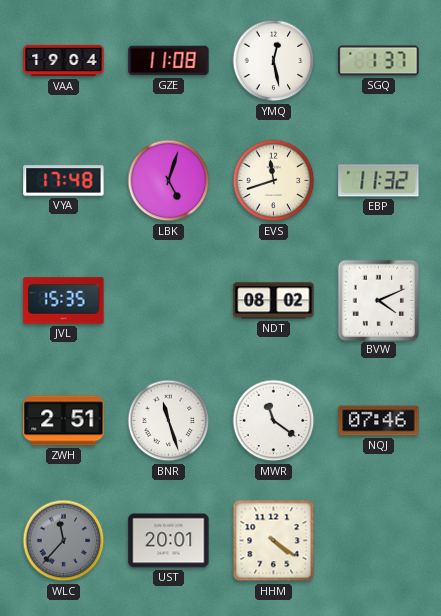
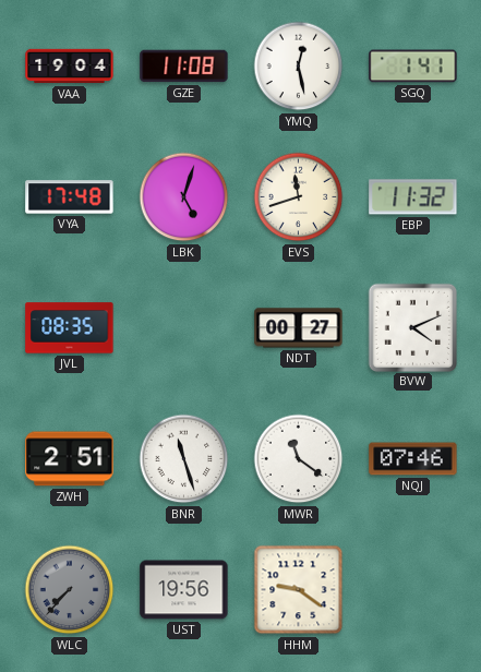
SGQ: 1:37 -> 1:41 (413, 67)
JVL: 15:35 -> 08:35 (70, 328)
NDT: 08:02 -> 00:27 (299, 328)
WLC: 11:37 -> 7:37 (70, 590)
UST: 20:01 -> 19:56 (184, 590)
HHM: 4:21 -> 9:21 (299, 590)
